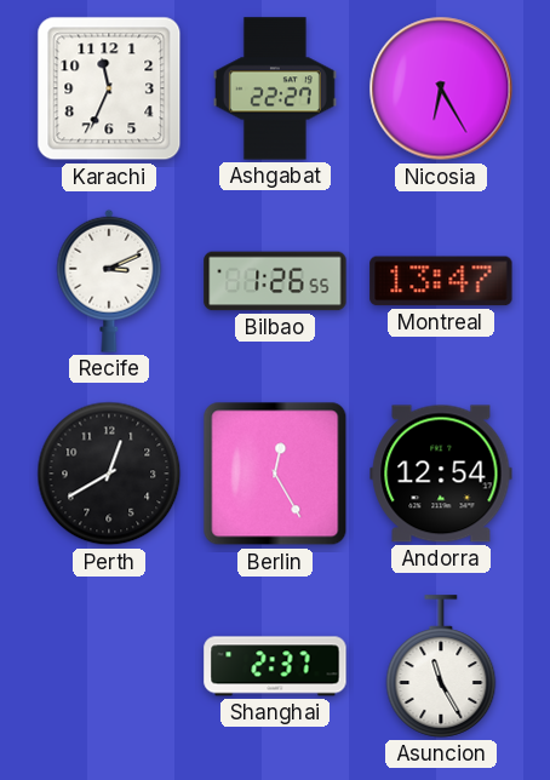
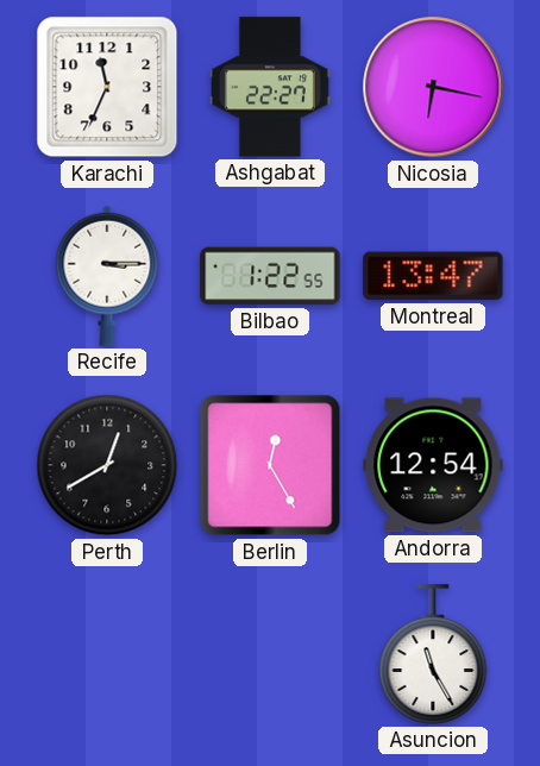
Nicosia: 6:25 -> 6:17 (433, 87)
Recife: 3:11 -> 3:15 (107, 276)
Bilbao: 1:26 -> 1:22 (270, 276)
Shanghai: 2:37 -> none (275, 666)
